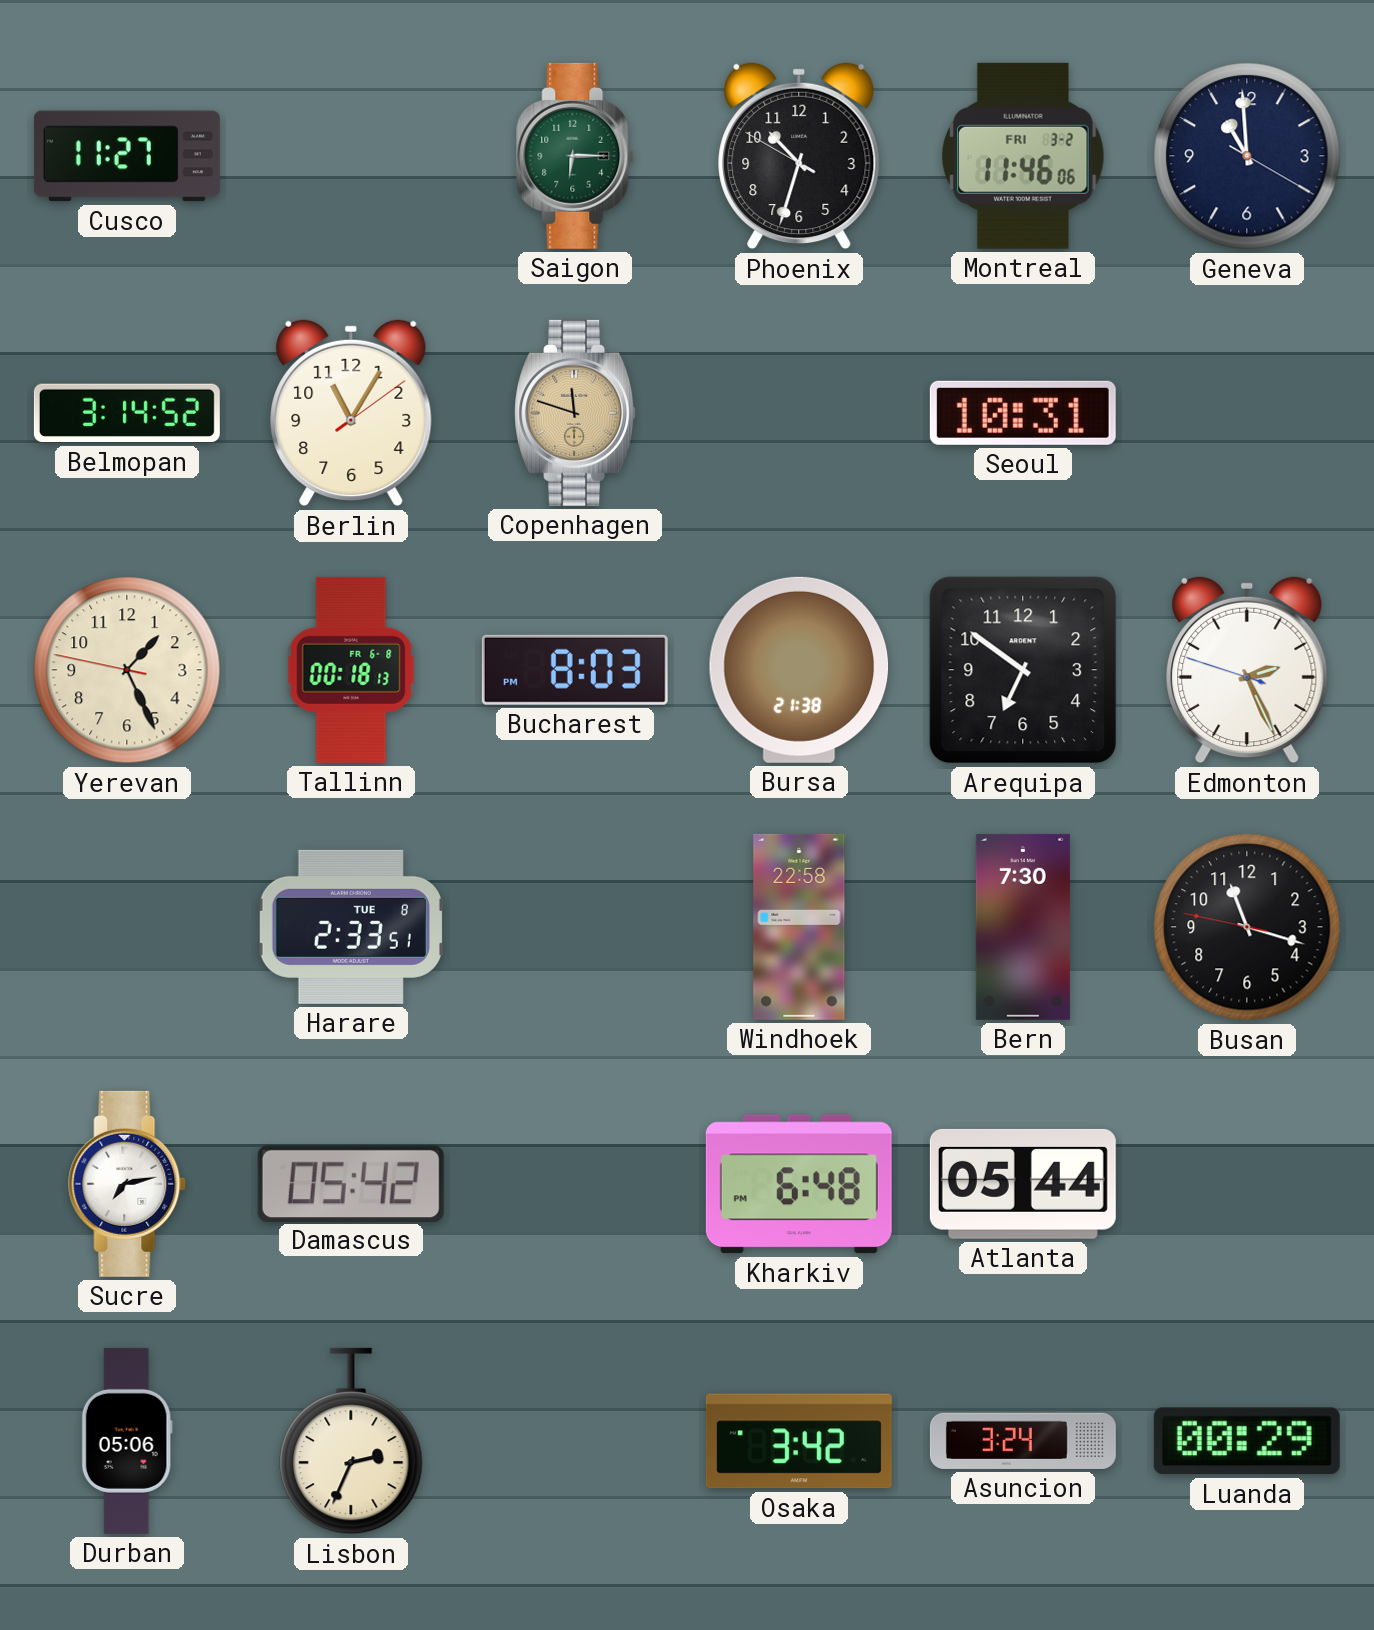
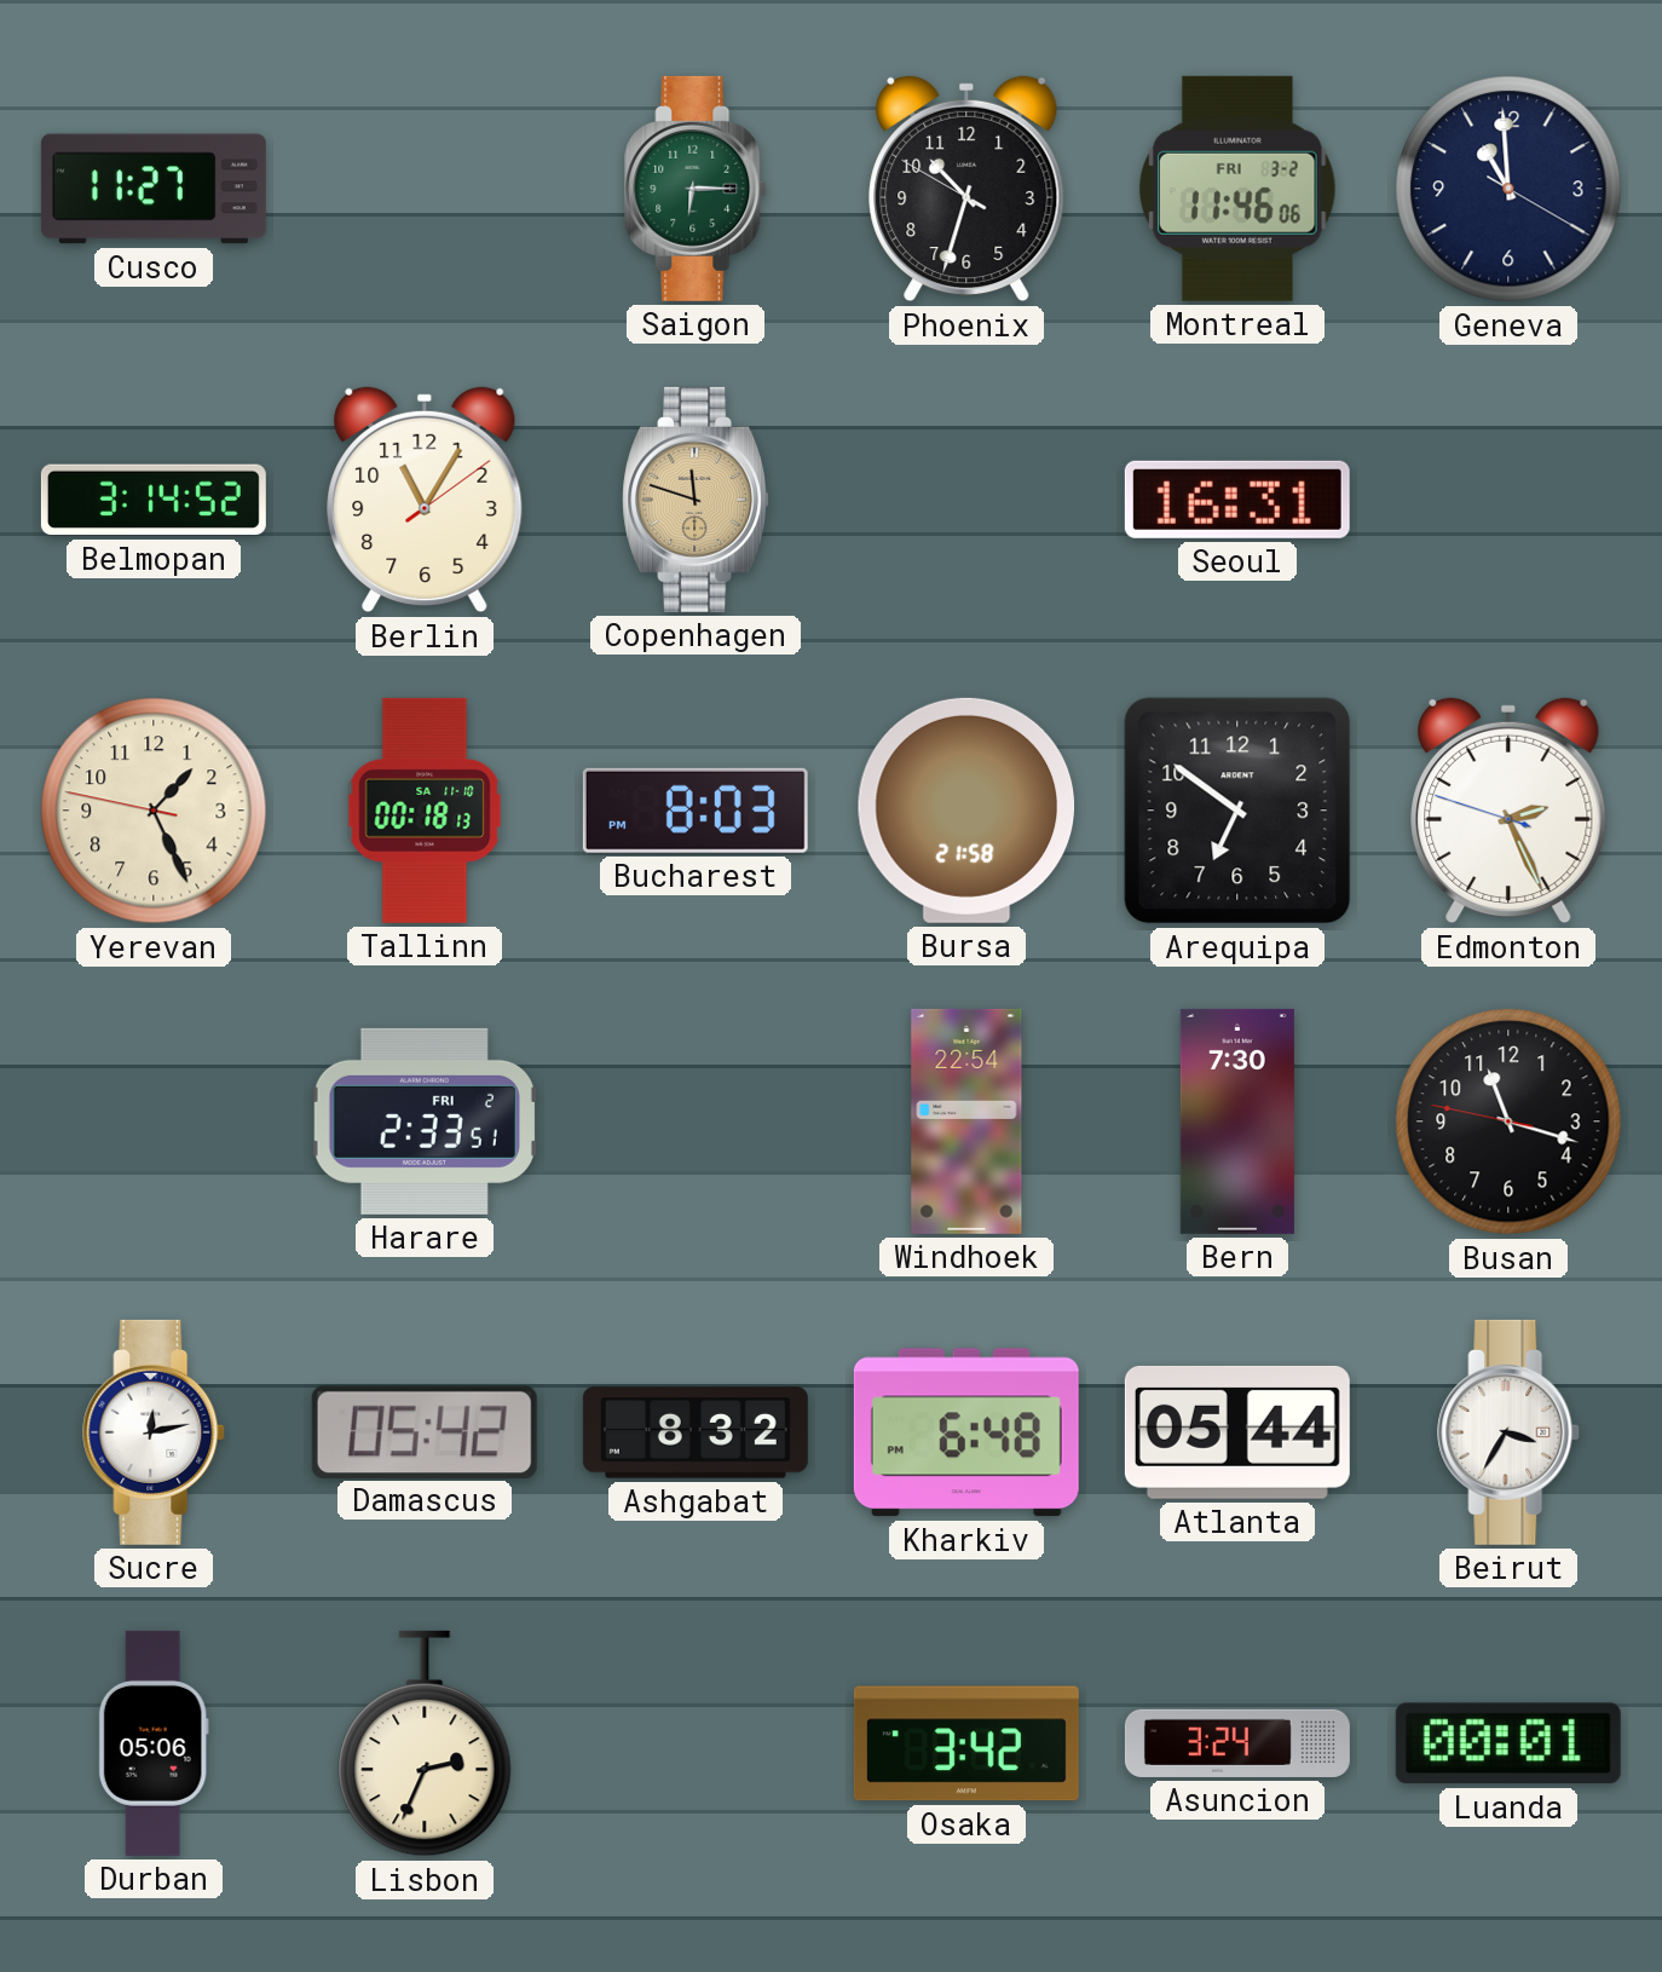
Seoul: 10:31 -> 16:31 (1237, 500)
Tallinn date: FR 6-8 -> SA 11-10 (425, 811)
Bursa: 21:38 -> 21:58 (966, 811)
Harare date: TUE 8 -> FRI 2 (425, 1121)
Windhoek: 22:58 -> 22:54 (966, 1121)
Sucre: 7:13 -> 12:13 (155, 1432)
Ashgabat: none -> 8:32 (696, 1432)
Beirut: none -> 3:35 (1510, 1432)
Luanda: 00:29 -> 00:01 (1508, 1743)
